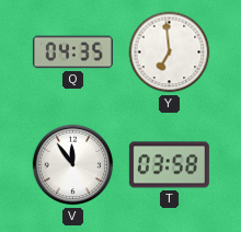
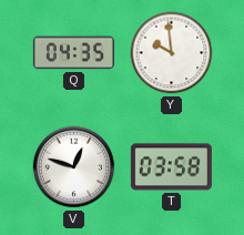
Y: 6:59 -> 9:59 (172, 53)
V: 11:54 -> 12:48 (74, 167)
